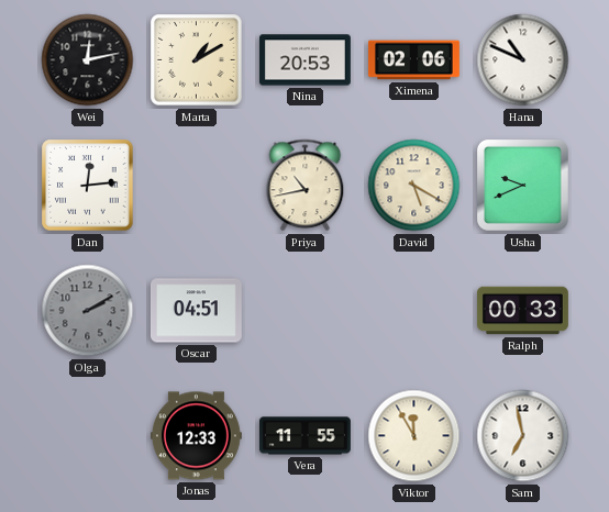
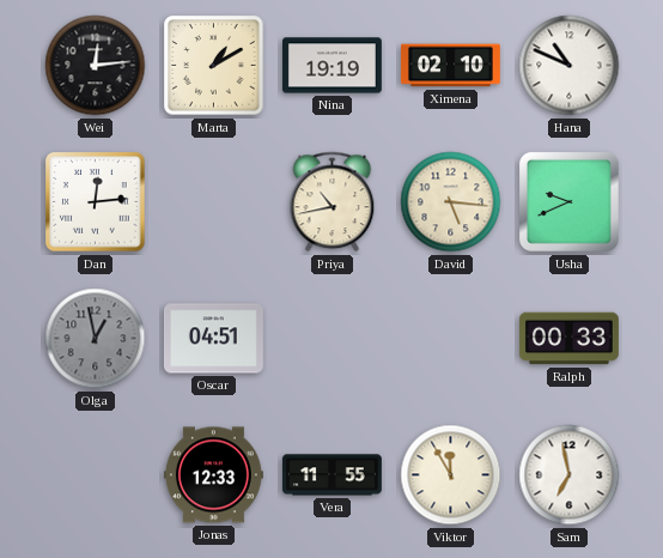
Wei: 12:13 -> 12:14 (96, 66)
Nina: 20:53 -> 19:19 (331, 66)
Ximena: 02:06 -> 02:10 (450, 66)
David: 5:20 -> 5:16 (451, 202)
Olga: 2:10 -> 12:58 (96, 339)
